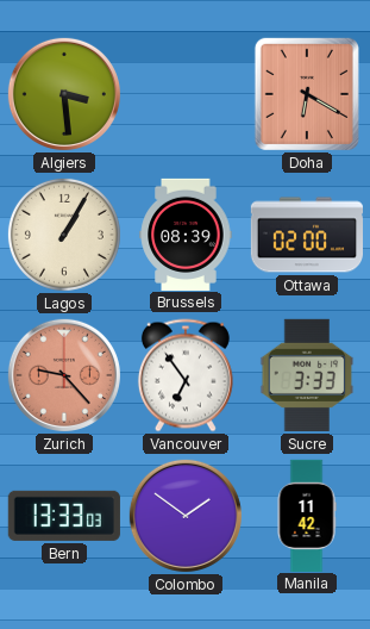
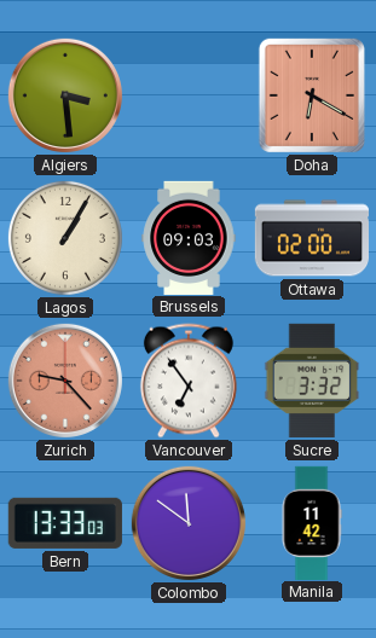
Brussels: 08:39 -> 09:03 (189, 237)
Sucre: 3:33 -> 3:32 (312, 381)
Colombo: 1:51 -> 11:51 (189, 523)
